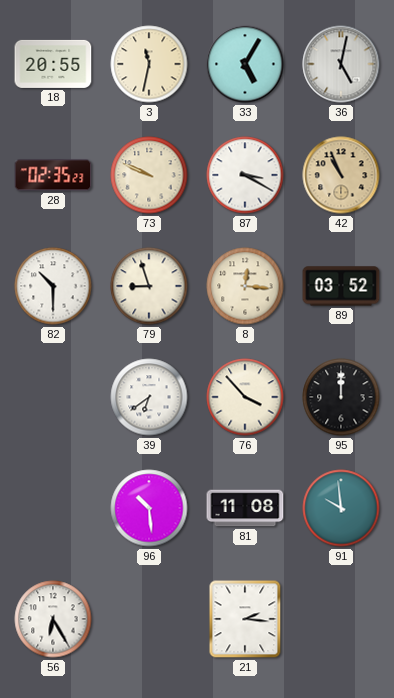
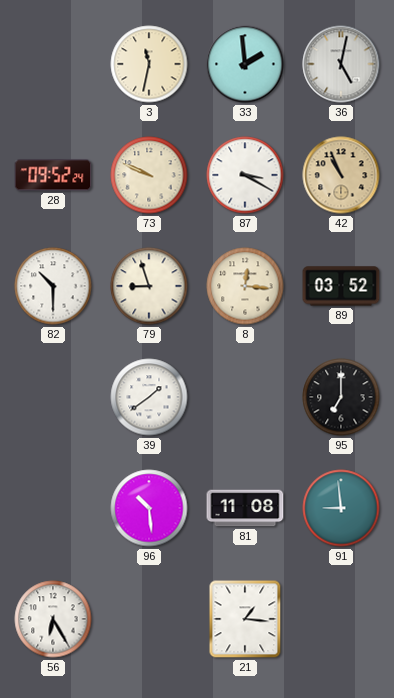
18: 20:55 -> none (53, 64)
33: 5:05 -> 1:59 (245, 64)
28: 02:35 -> 09:52 (53, 175)
39: 6:39 -> 1:39 (149, 397)
76: 3:53 -> none (245, 397)
95: 12:00 -> 7:00 (341, 397)
91: 9:59 -> 8:59 (341, 508)
21: 2:16 -> 1:16 (245, 619)
